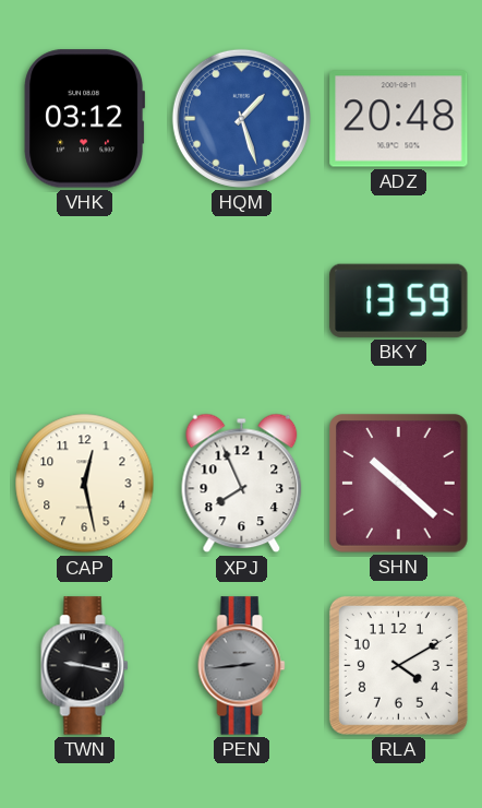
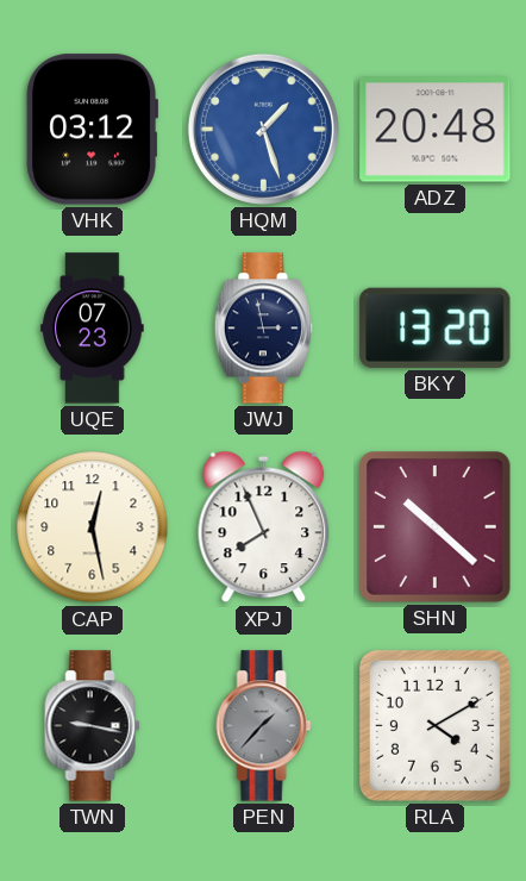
UQE: none -> 07:23 (93, 329)
JWJ: none -> 2:58 (264, 329)
BKY: 13:59 -> 13:20 (436, 327)
PEN: 2:44 -> 1:37 (264, 726)
